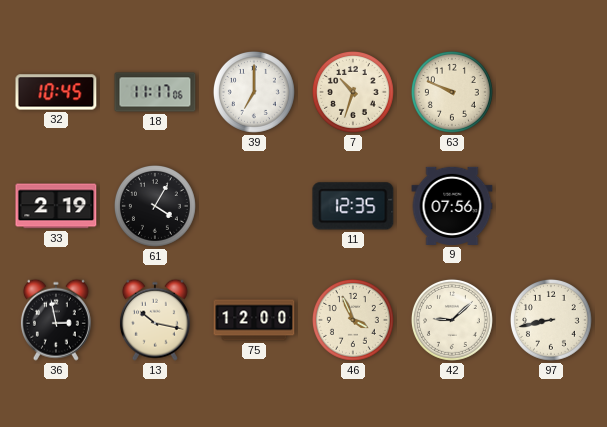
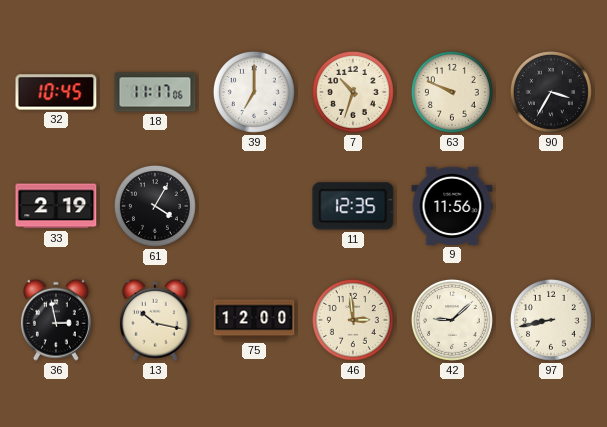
90: none -> 3:35 (551, 92)
9: 07:56 -> 11:56 (452, 206)
46: 3:56 -> 2:59 (353, 320)
